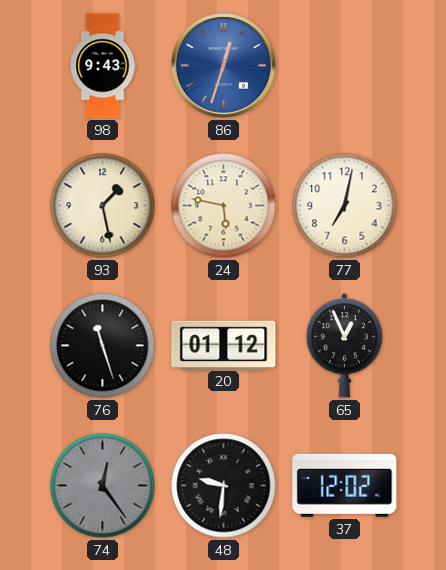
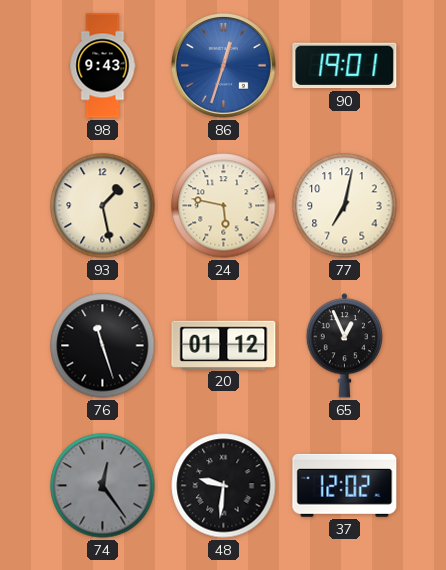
90: none -> 19:01 (345, 66)
